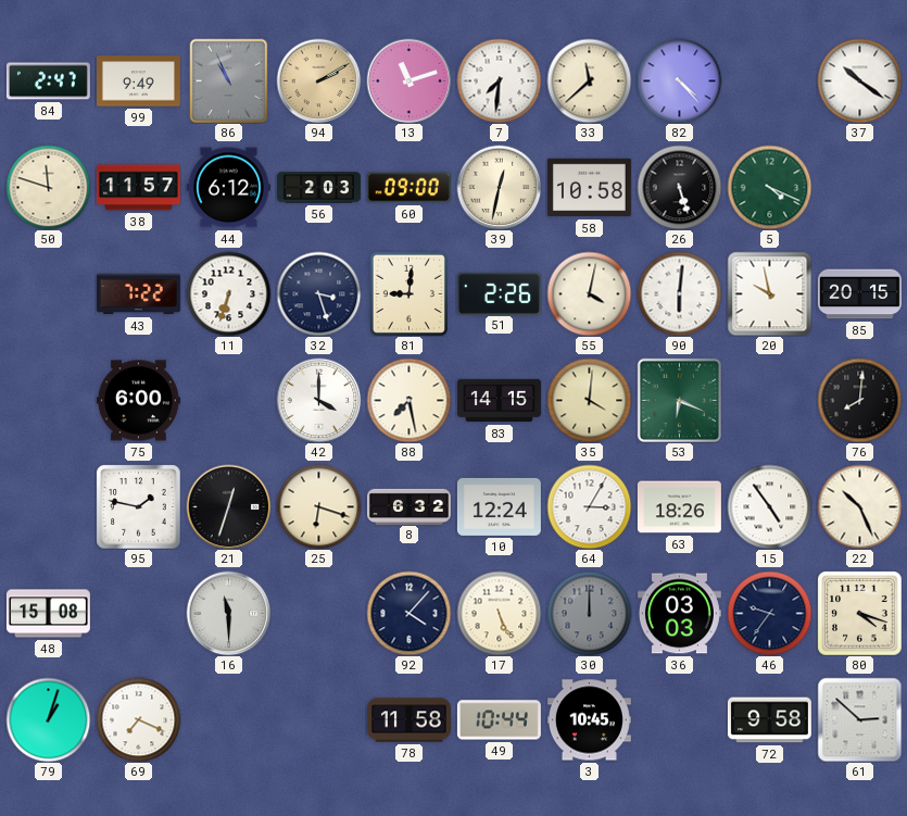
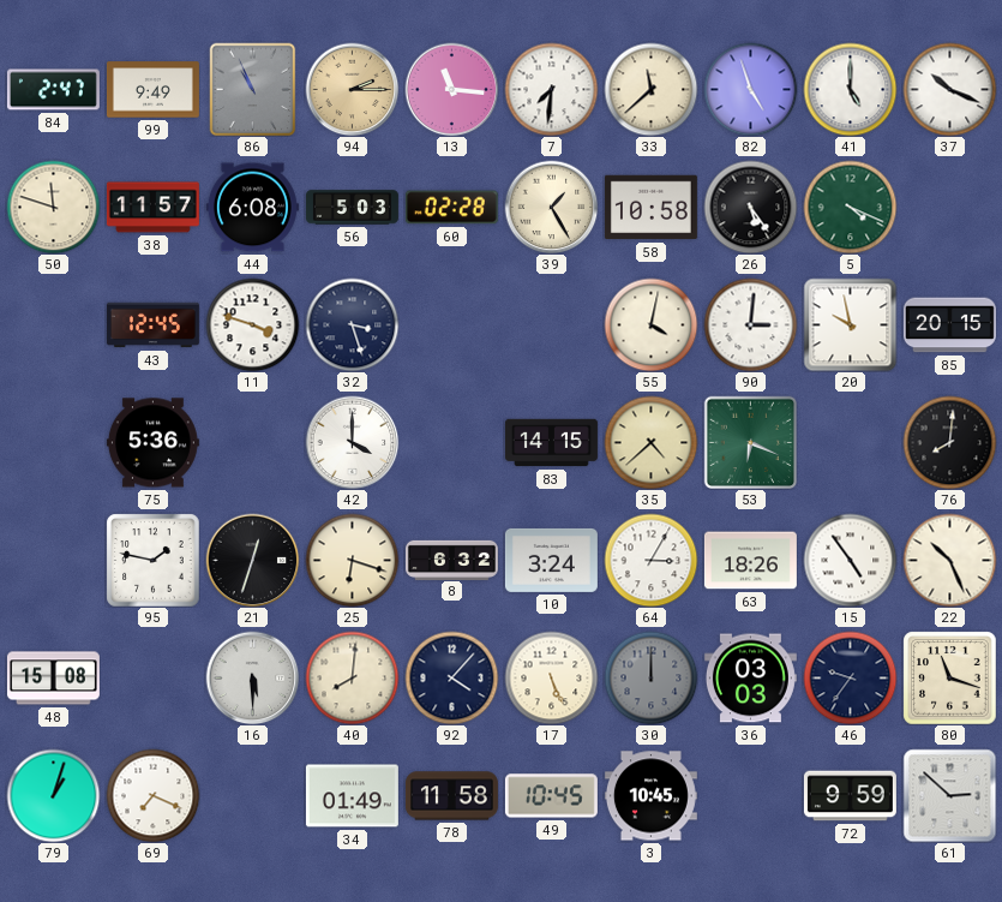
94: 2:10 -> 2:15 (352, 89)
13: 11:12 -> 11:16 (451, 89)
82: 4:23 -> 4:57 (750, 89)
41: none -> 5:00 (850, 89)
37: 10:21 -> 10:19 (949, 89)
44: 6:12 -> 6:08 (252, 208)
56: 2:03 -> 5:03 (352, 208)
60: 09:00 -> 02:28 (451, 208)
39: 12:32 -> 1:25 (551, 207)
26: 5:27 -> 5:24 (750, 207)
43: 7:22 -> 12:45 (152, 325)
11: 6:33 -> 3:48 (252, 324)
81: 9:01 -> none (408, 293)
51: 2:26 -> none (499, 293)
90: 6:01 -> 3:01 (750, 324)
75: 6:00 -> 5:36 (152, 443)
88: 7:28 -> none (408, 400)
35: 4:01 -> 4:38 (650, 442)
10: 12:24 -> 3:24 (551, 560)
16: 11:30 -> 5:30 (252, 677)
40: none -> 8:01 (352, 677)
80: 4:18 -> 11:18 (949, 677)
34: none -> 01:49 (352, 796)
49: 10:44 -> 10:45 (551, 796)
72: 9:58 -> 9:59 (850, 796)
